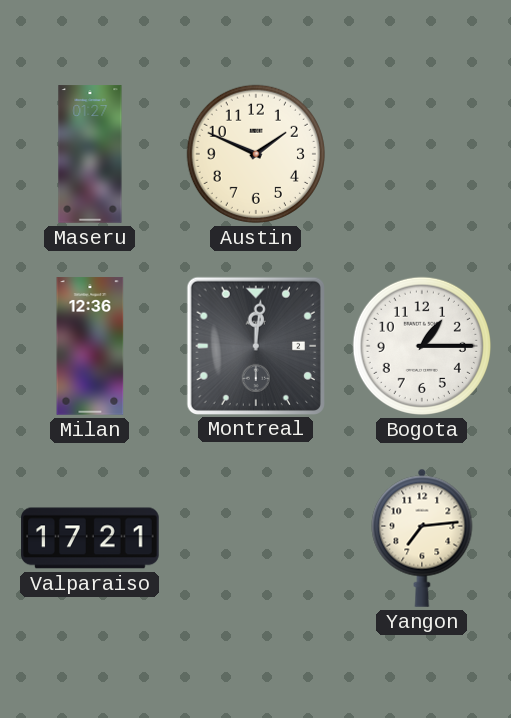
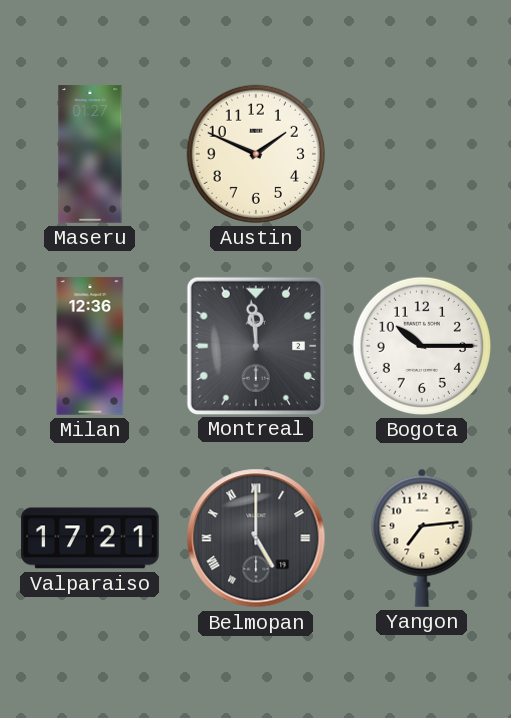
Montreal: 12:01 -> 11:59 (255, 345)
Bogota: 1:15 -> 10:15 (422, 346)
Belmopan: none -> 5:00 (256, 538)
